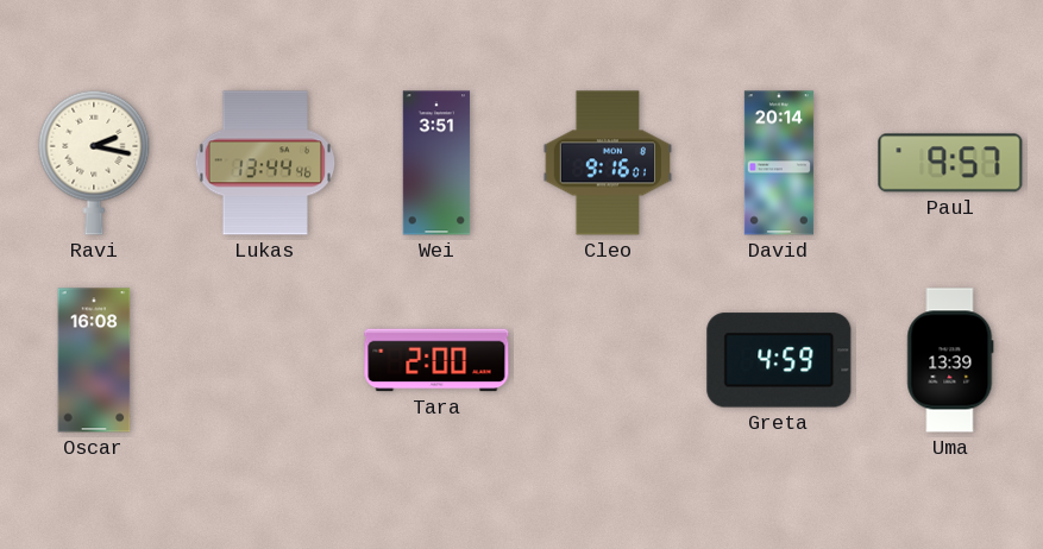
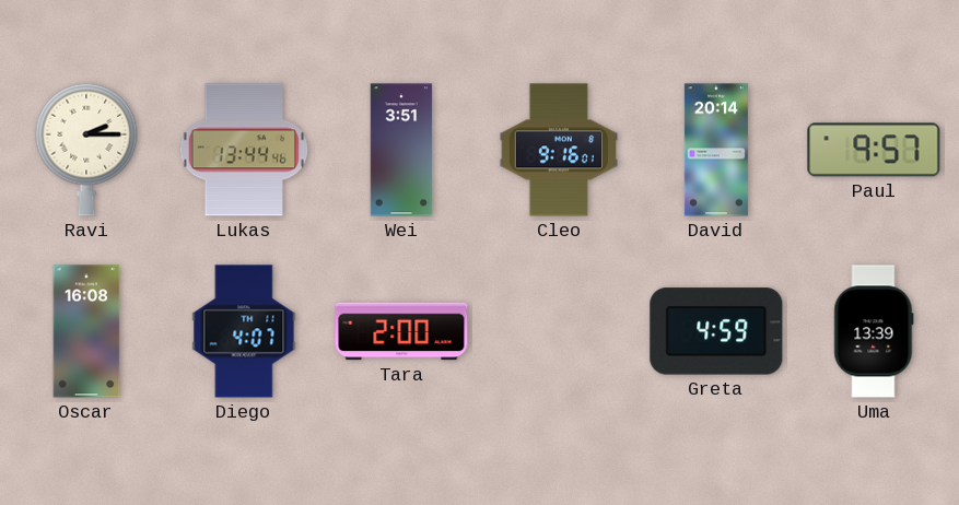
Ravi: 2:17 -> 2:15 (86, 150)
Diego: none -> 4:07 (244, 331)
